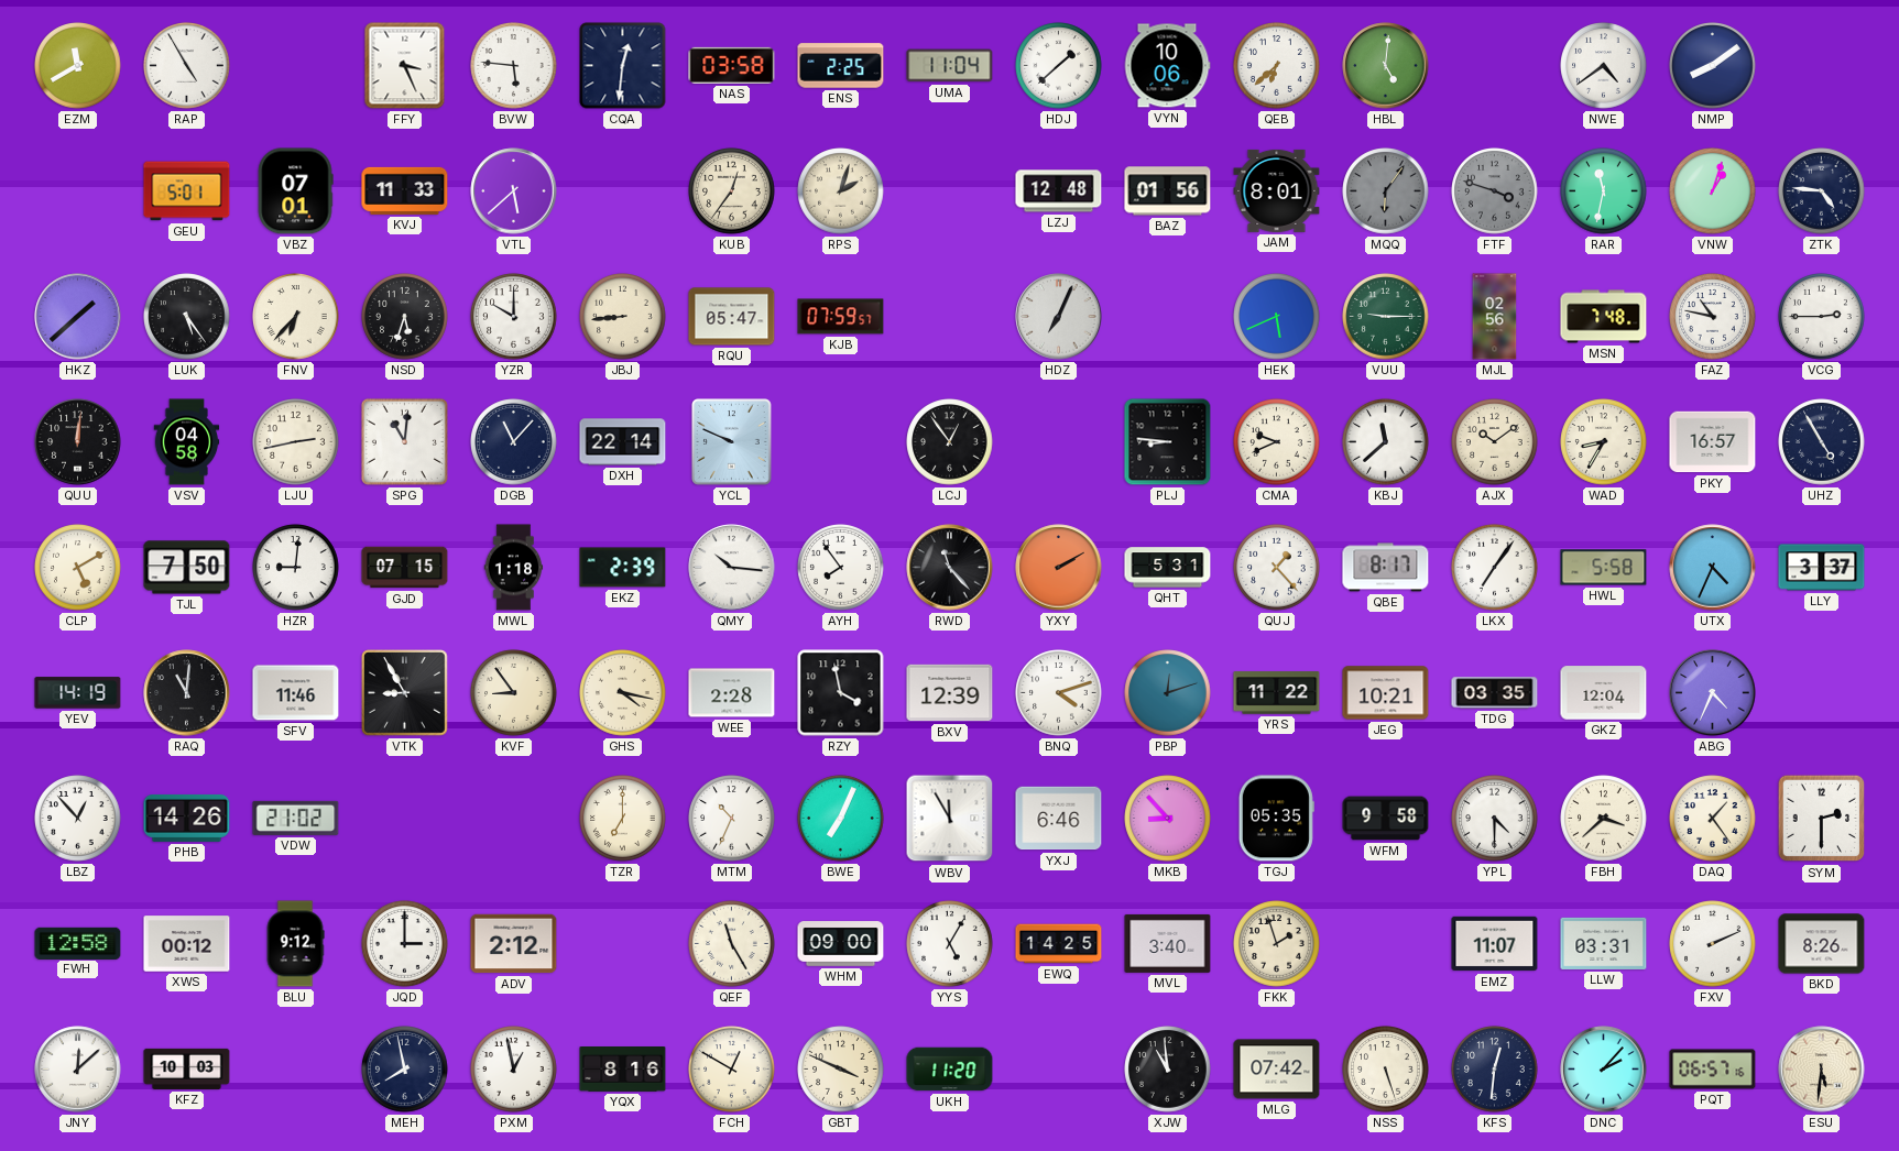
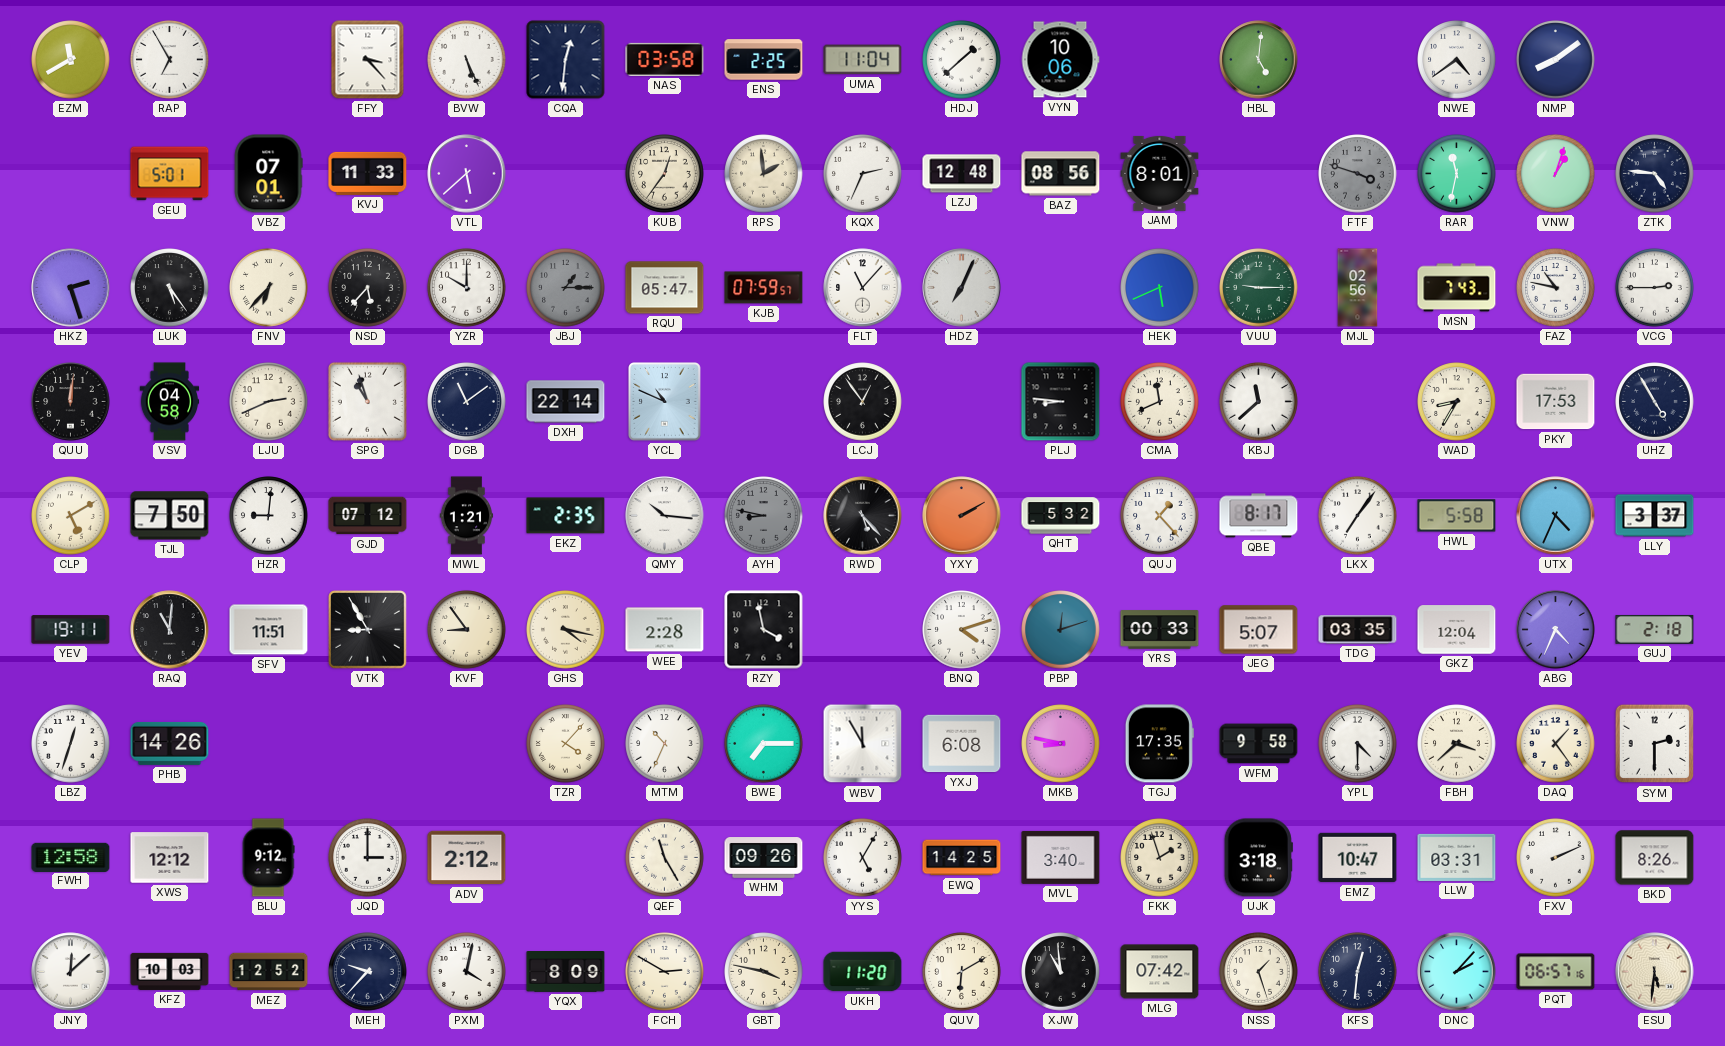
RAP: 4:55 -> 6:55 (170, 60)
FFY: 3:26 -> 3:23 (368, 60)
BVW: 5:46 -> 5:26 (467, 60)
QEB: 6:38 -> none (1277, 66)
RPS: 2:03 -> 1:59 (764, 174)
KQX: none -> 2:34 (863, 174)
BAZ: 01:56 -> 08:56 (1061, 174)
MQQ: 6:06 -> none (1386, 191)
HKZ: 1:38 -> 2:27 (71, 288)
NSD: 5:33 -> 5:37 (368, 288)
JBJ: 8:44 -> 1:15 (566, 288)
JBJ dial: cream -> grey (566, 288)
FLT: none -> 11:07 (863, 288)
MSN: 7:48 -> 7:43 (1457, 288)
LJU: 2:43 -> 2:41 (269, 402)
SPG: 11:01 -> 10:57 (367, 401)
DGB: 11:07 -> 11:09 (467, 402)
YCL: 9:49 -> 10:49 (665, 402)
CMA: 9:41 -> 11:41 (1160, 402)
AJX: 10:09 -> none (1495, 442)
PKY: 16:57 -> 17:53 (1556, 402)
GJD: 07:15 -> 07:12 (368, 516)
MWL: 1:18 -> 1:21 (467, 516)
EKZ: 2:39 -> 2:35 (566, 516)
AYH: 7:54 -> 8:47 (764, 516)
AYH dial: white -> grey (764, 516)
RWD: 11:23 -> 5:23 (863, 516)
QHT: 5:31 -> 5:32 (1061, 516)
YEV: 14:19 -> 19:11 (71, 630)
SFV: 11:46 -> 11:51 (269, 630)
BXV: 12:39 -> none (950, 693)
YRS: 11:22 -> 00:33 (1160, 630)
JEG: 10:21 -> 5:07 (1259, 630)
GUJ: none -> 2:18 (1655, 630)
LBZ: 12:53 -> 12:33 (71, 744)
VDW: 21:02 -> none (296, 818)
TZR: 7:00 -> 4:07 (566, 744)
BWE: 7:04 -> 7:15 (764, 744)
YXJ: 6:46 -> 6:08 (962, 744)
MKB: 8:53 -> 8:47 (1061, 744)
TGJ: 05:35 -> 17:35 (1159, 744)
XWS: 00:12 -> 12:12 (170, 858)
WHM: 09:00 -> 09:26 (764, 858)
UJK: none -> 3:18 (1258, 858)
EMZ: 11:07 -> 10:47 (1358, 858)
MEZ: none -> 12:52 (269, 972)
MEH: 7:58 -> 9:37 (368, 972)
PXM: 12:58 -> 4:02 (467, 972)
YQX: 8:16 -> 8:09 (566, 972)
FCH: 12:50 -> 2:50 (665, 972)
GBT: 3:49 -> 3:47 (764, 972)
QUV: none -> 6:10 (962, 972)
NSS: 5:27 -> 1:27 (1259, 972)
